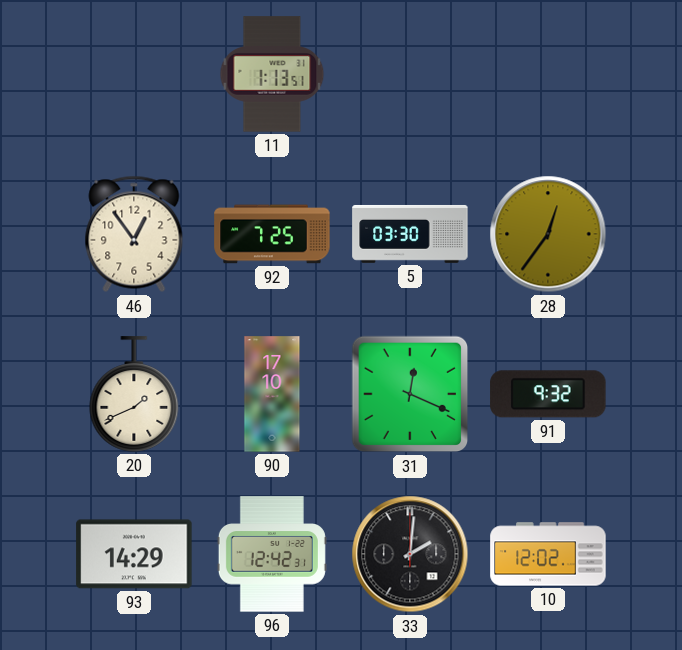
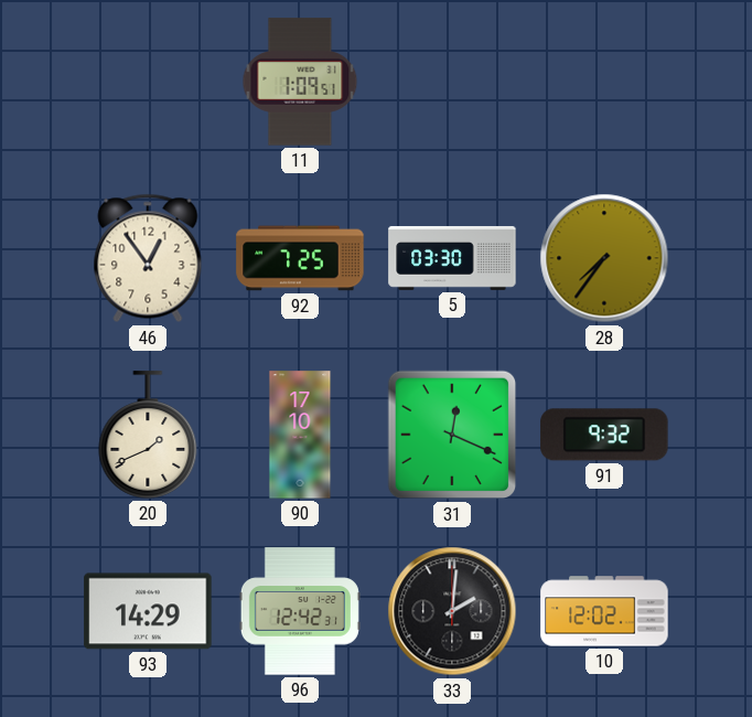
11: 1:13 -> 1:09 (300, 82)
28: 12:36 -> 7:36 (604, 258)
